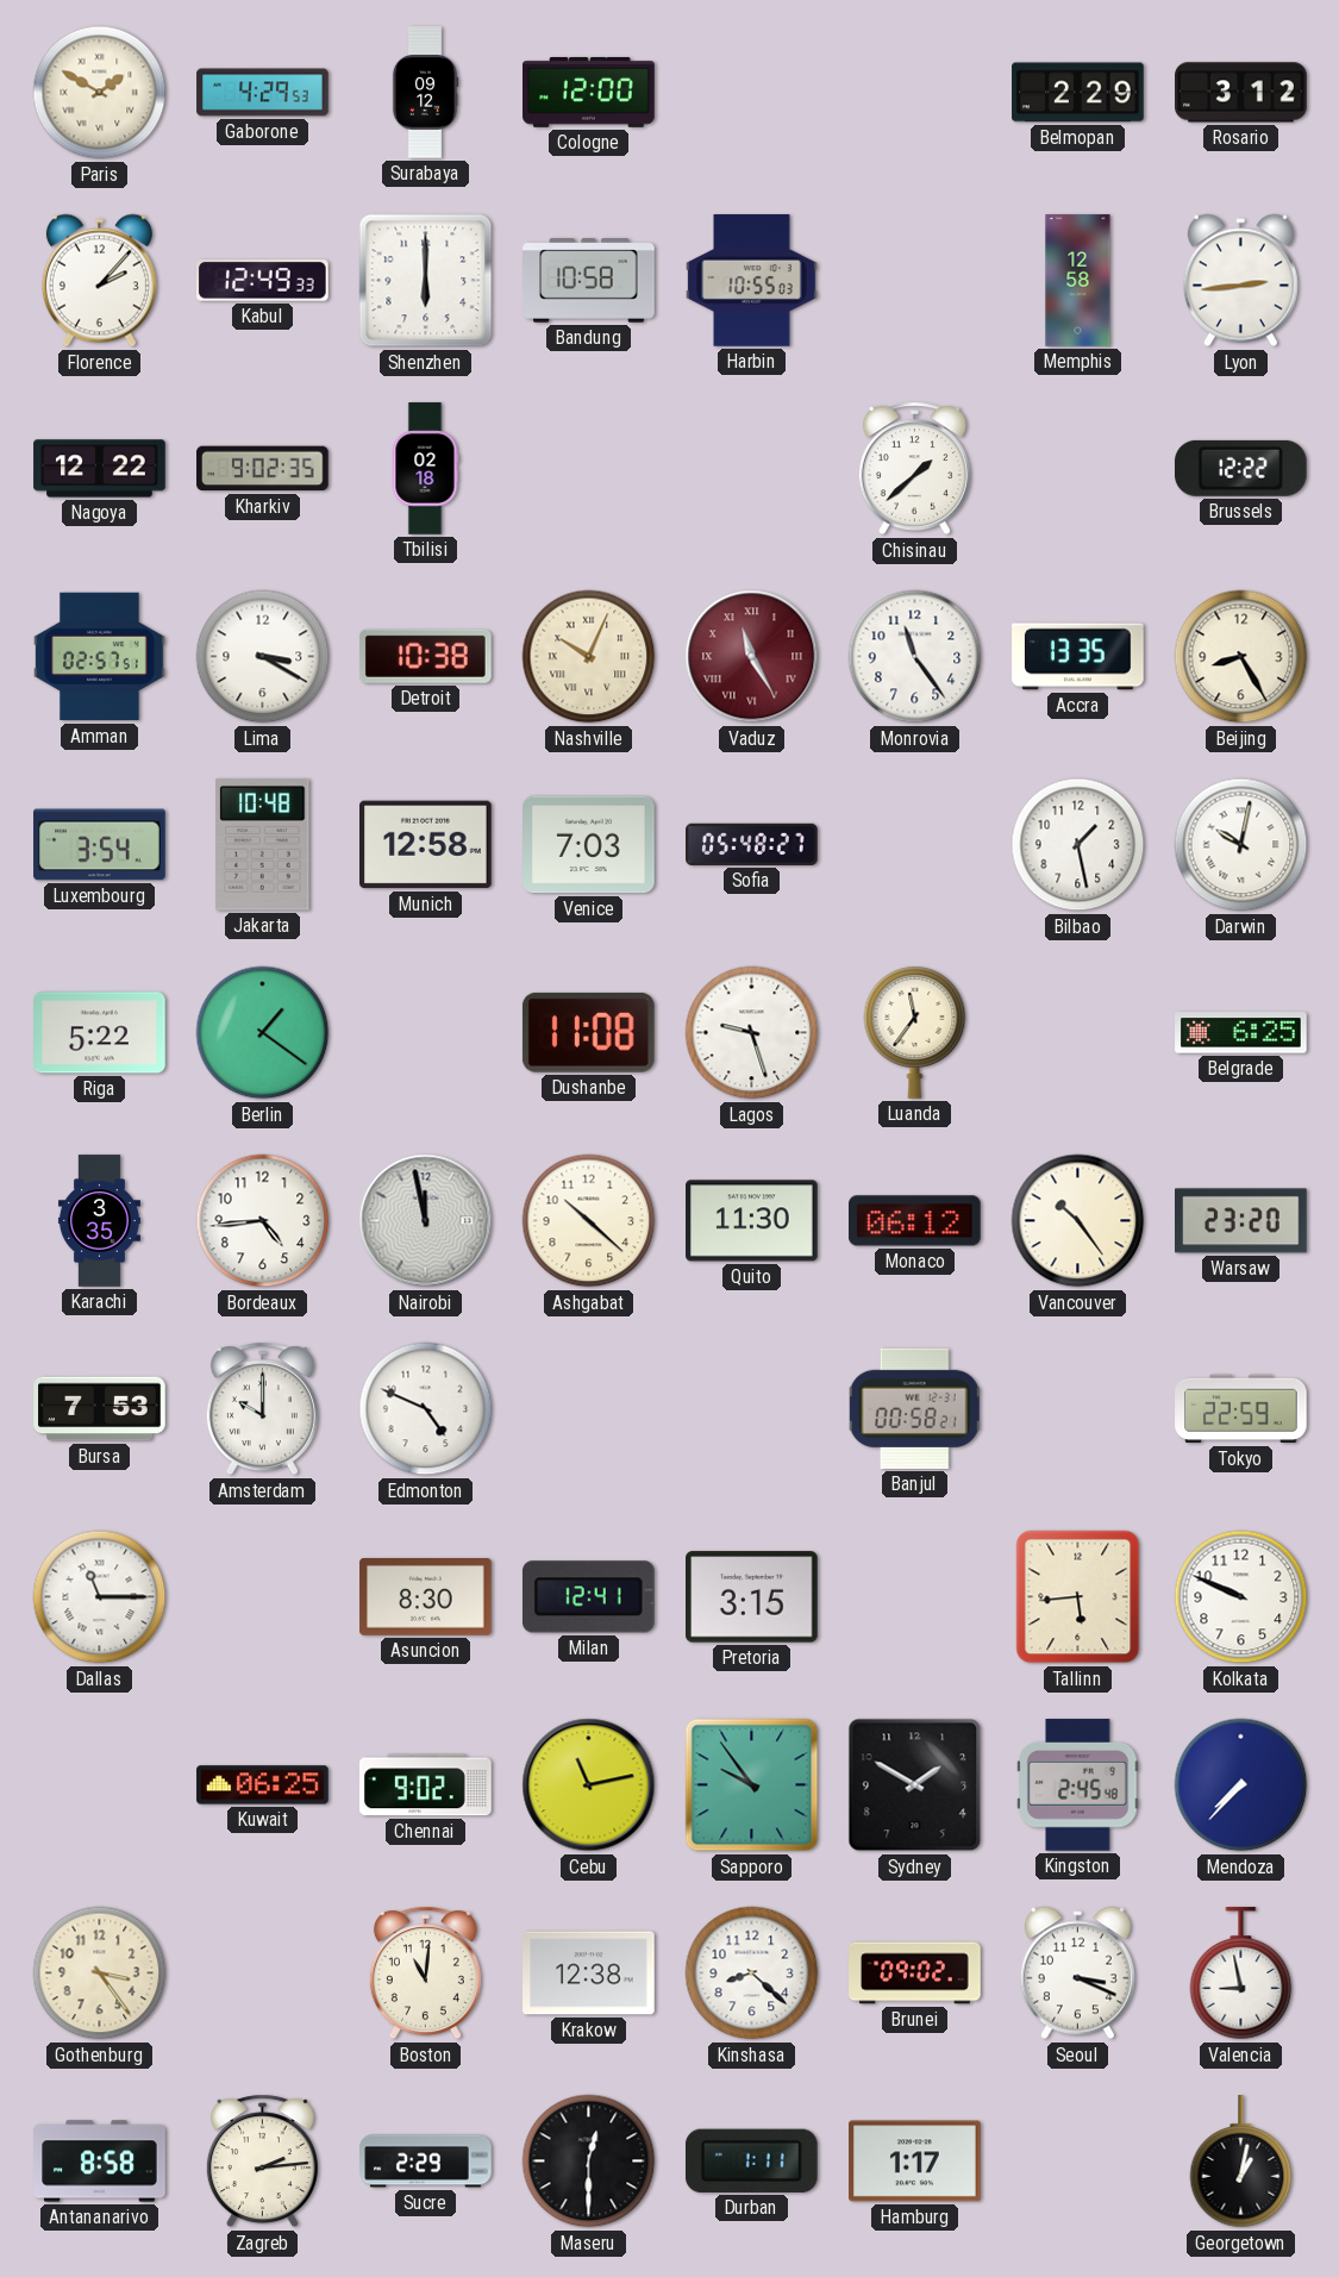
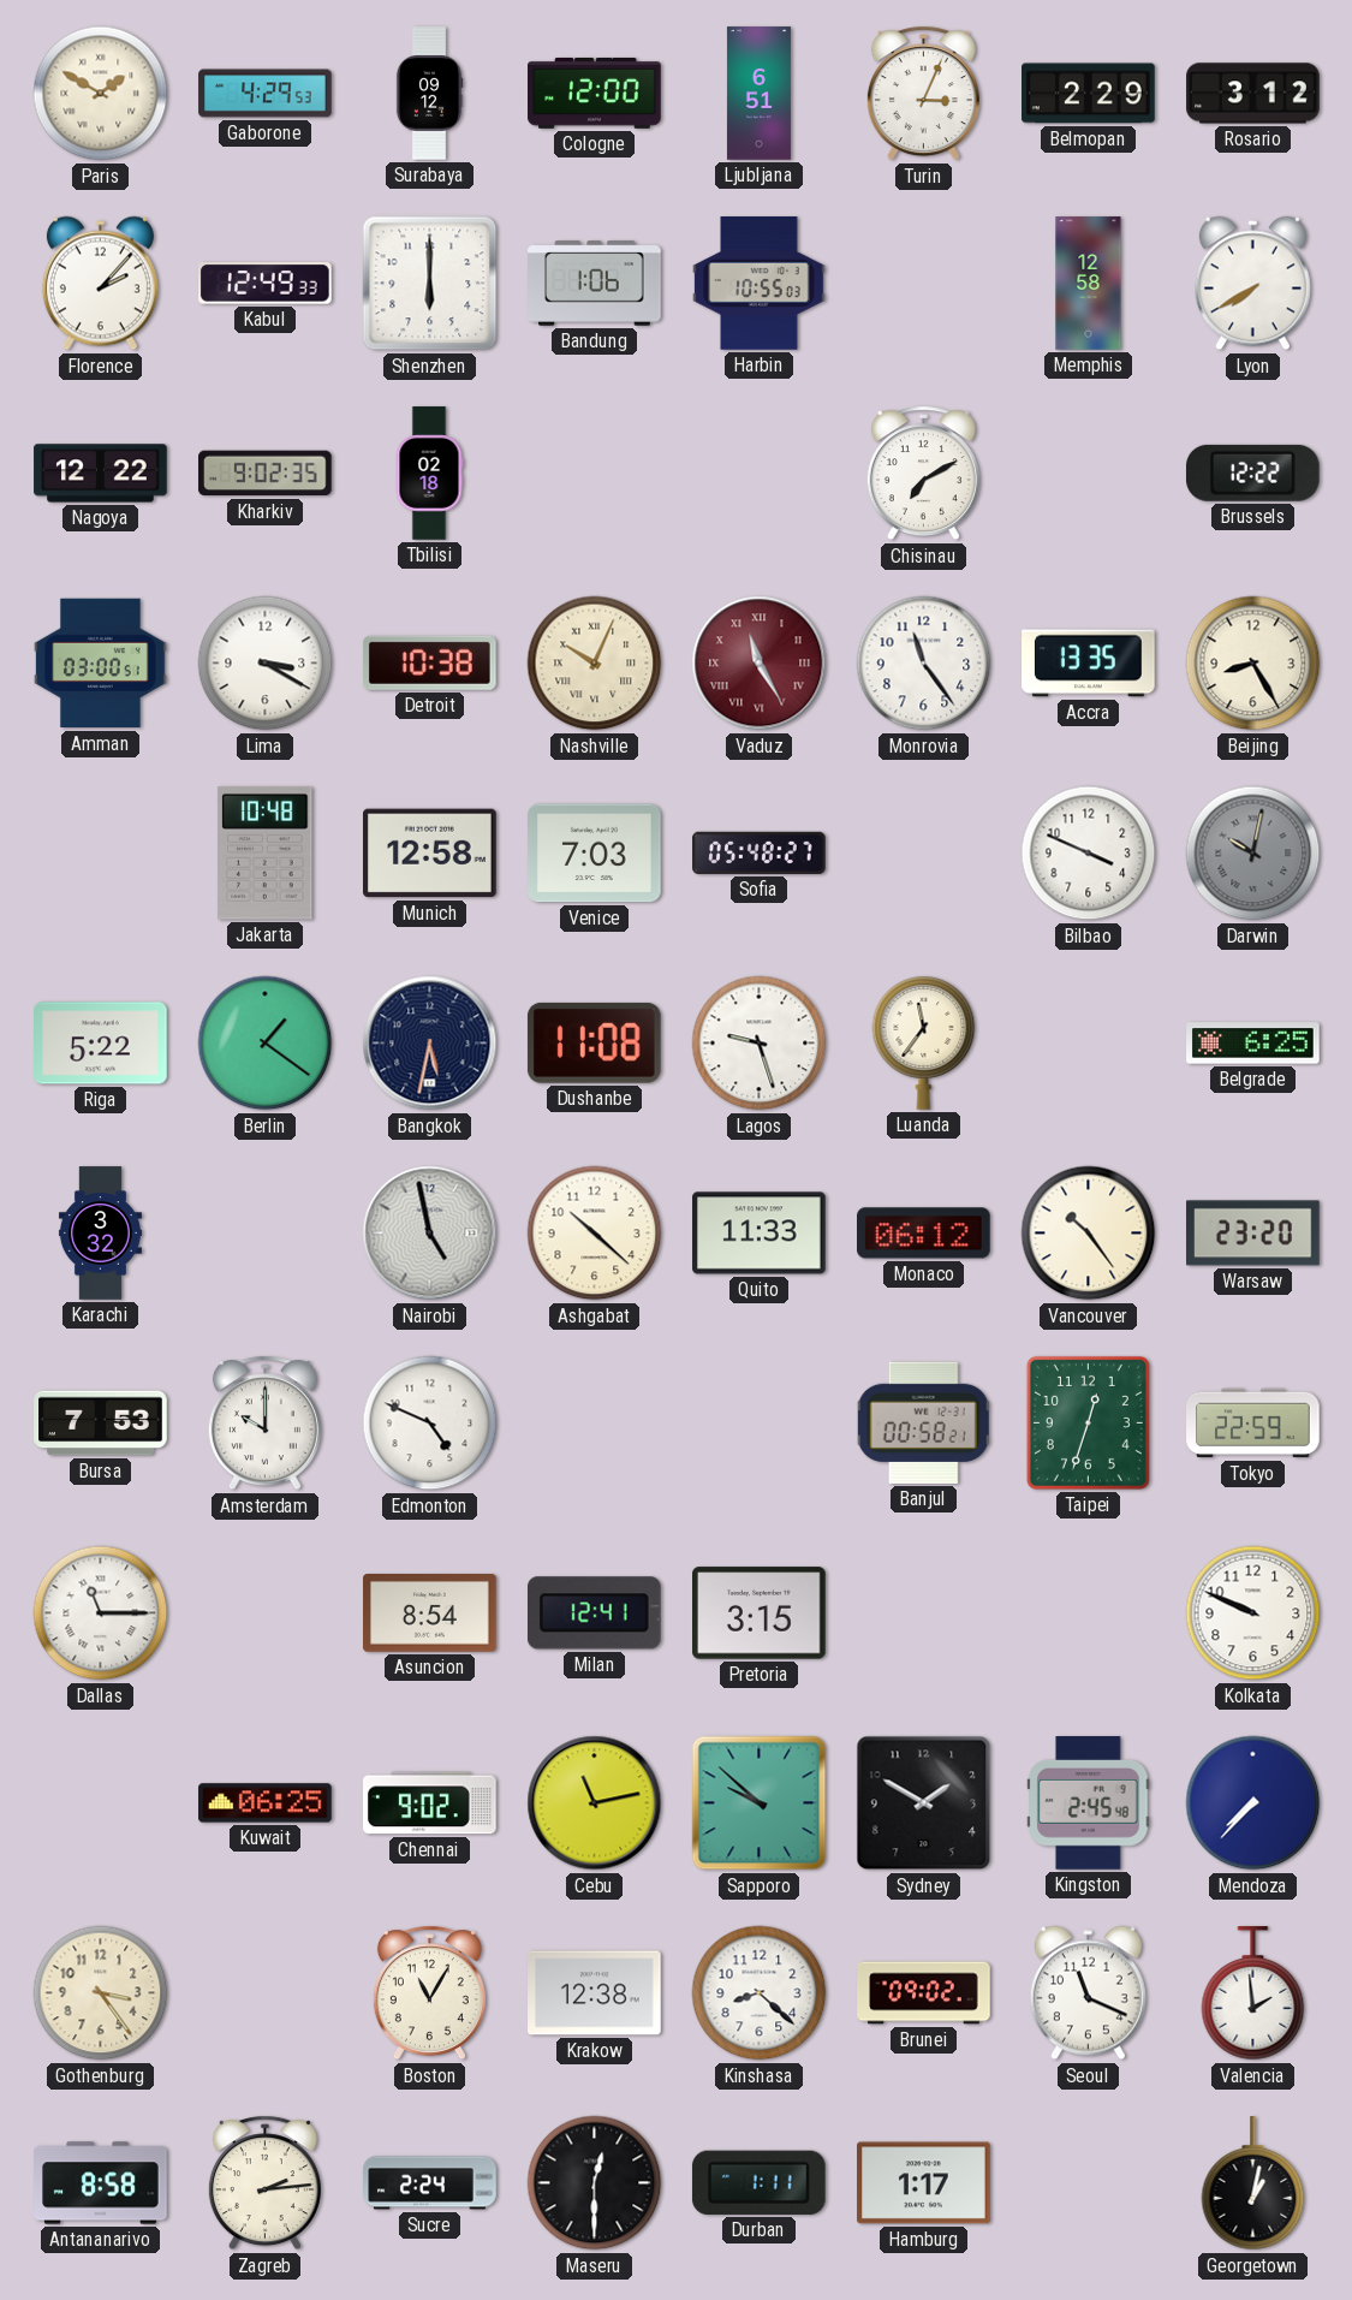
Ljubljana: none -> 6:51 (758, 94)
Turin: none -> 3:04 (923, 94)
Bandung: 10:58 -> 1:06 (595, 284)
Lyon: 2:44 -> 7:40 (1252, 284)
Chisinau: 1:38 -> 7:10 (923, 474)
Amman: 02:57 -> 03:00 (101, 664)
Luxembourg: 3:54 -> none (100, 845)
Bilbao: 1:28 -> 3:49 (1089, 854)
Darwin dial: white -> grey (1253, 854)
Bangkok: none -> 5:32 (430, 1044)
Karachi: 3:35 -> 3:32 (100, 1234)
Bordeaux: 4:44 -> none (263, 1221)
Nairobi: 11:58 -> 4:58 (430, 1234)
Quito: 11:30 -> 11:33 (760, 1234)
Taipei: none -> 12:33 (1088, 1422)
Asuncion: 8:30 -> 8:54 (430, 1613)
Tallinn: 5:44 -> none (1078, 1597)
Sapporo: 9:54 -> 9:52 (760, 1803)
Boston: 11:01 -> 11:05 (429, 1993)
Seoul: 3:19 -> 11:19 (1088, 1993)
Valencia: 8:58 -> 1:59 (1253, 1993)
Sucre: 2:29 -> 2:24 (430, 2183)
